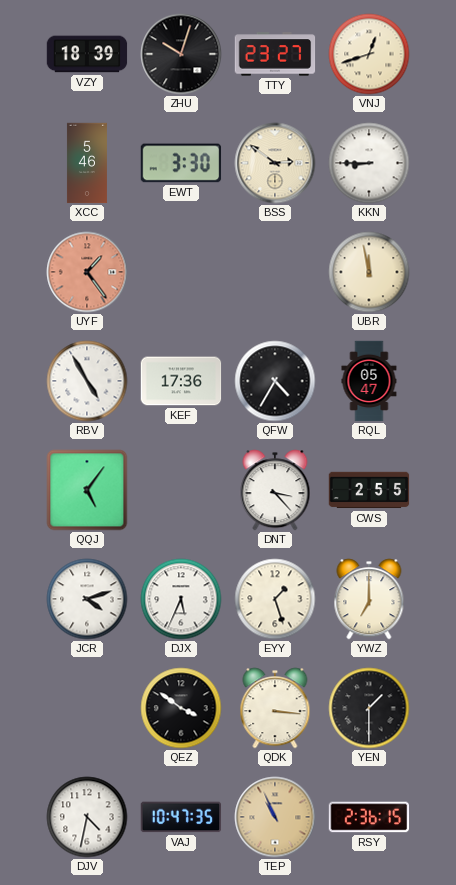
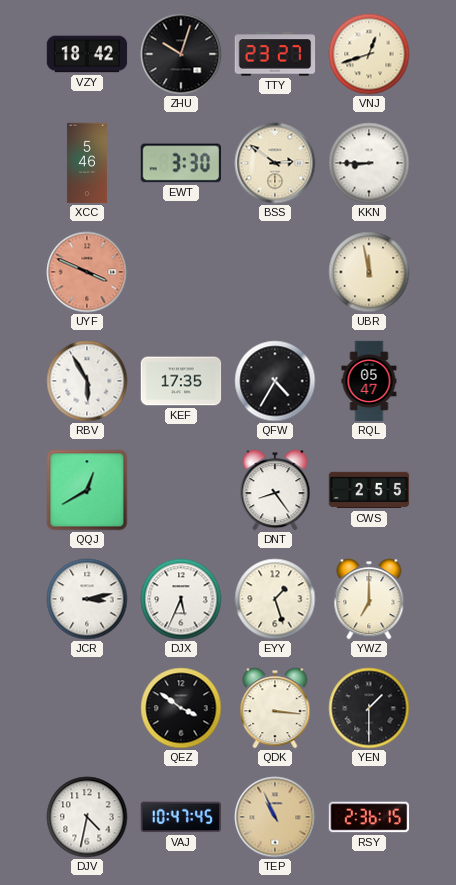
VZY: 18:39 -> 18:42 (87, 54)
UYF: 1:24 -> 3:49 (87, 272)
RBV: 4:55 -> 5:55 (87, 381)
KEF: 17:36 -> 17:35 (181, 381)
QQJ: 5:06 -> 12:40 (87, 490)
DNT: 3:23 -> 8:24 (275, 490)
JCR: 4:12 -> 3:13 (87, 599)
VAJ: 10:47:35 -> 10:47:45 (181, 817)
